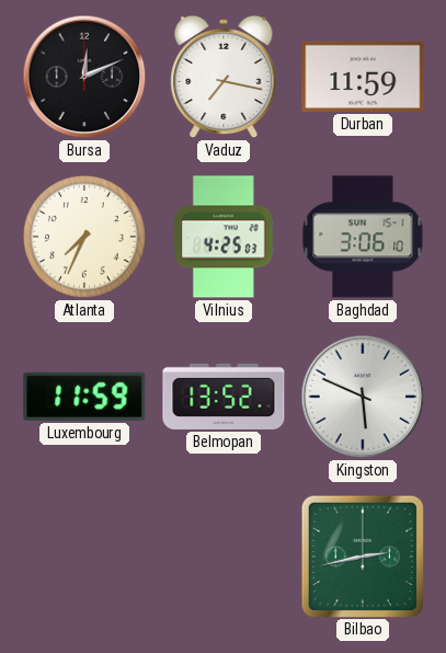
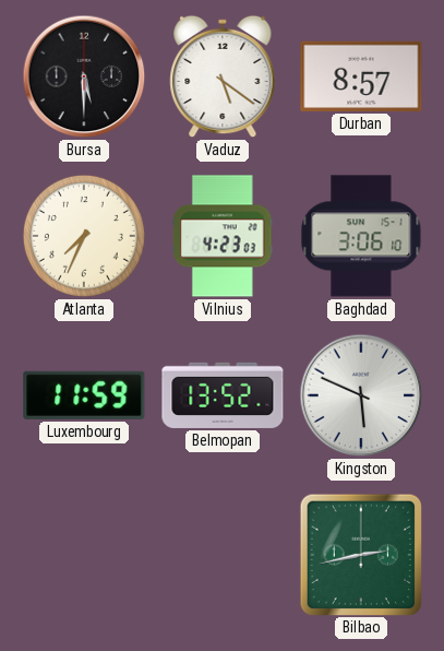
Bursa: 12:11 -> 5:30 (84, 76)
Vaduz: 7:17 -> 5:21 (223, 76)
Durban: 11:59 -> 8:57 (361, 76)
Vilnius: 4:25 -> 4:23 (224, 236)
